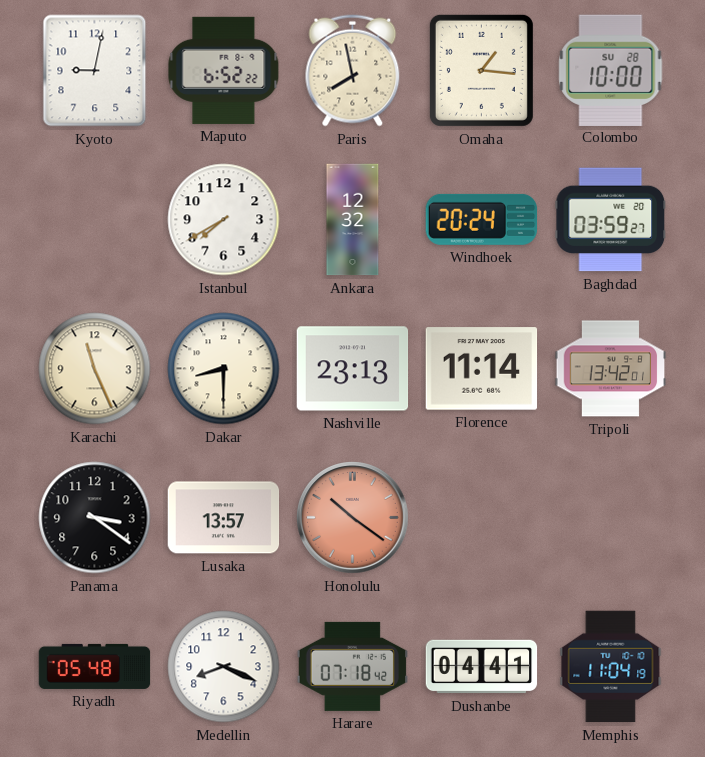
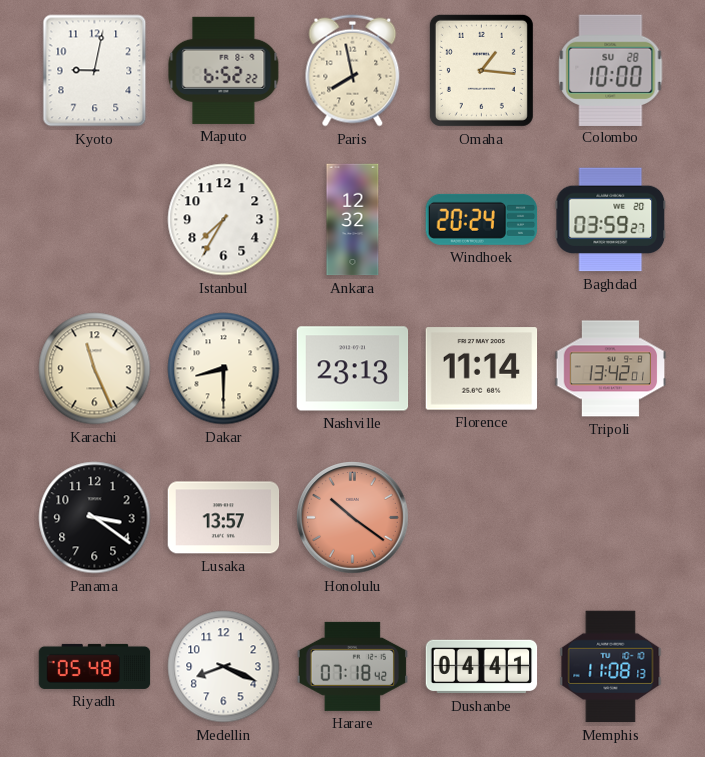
Istanbul: 7:40 -> 7:35 (224, 220)
Memphis: 11:04 -> 11:08 (611, 667)
